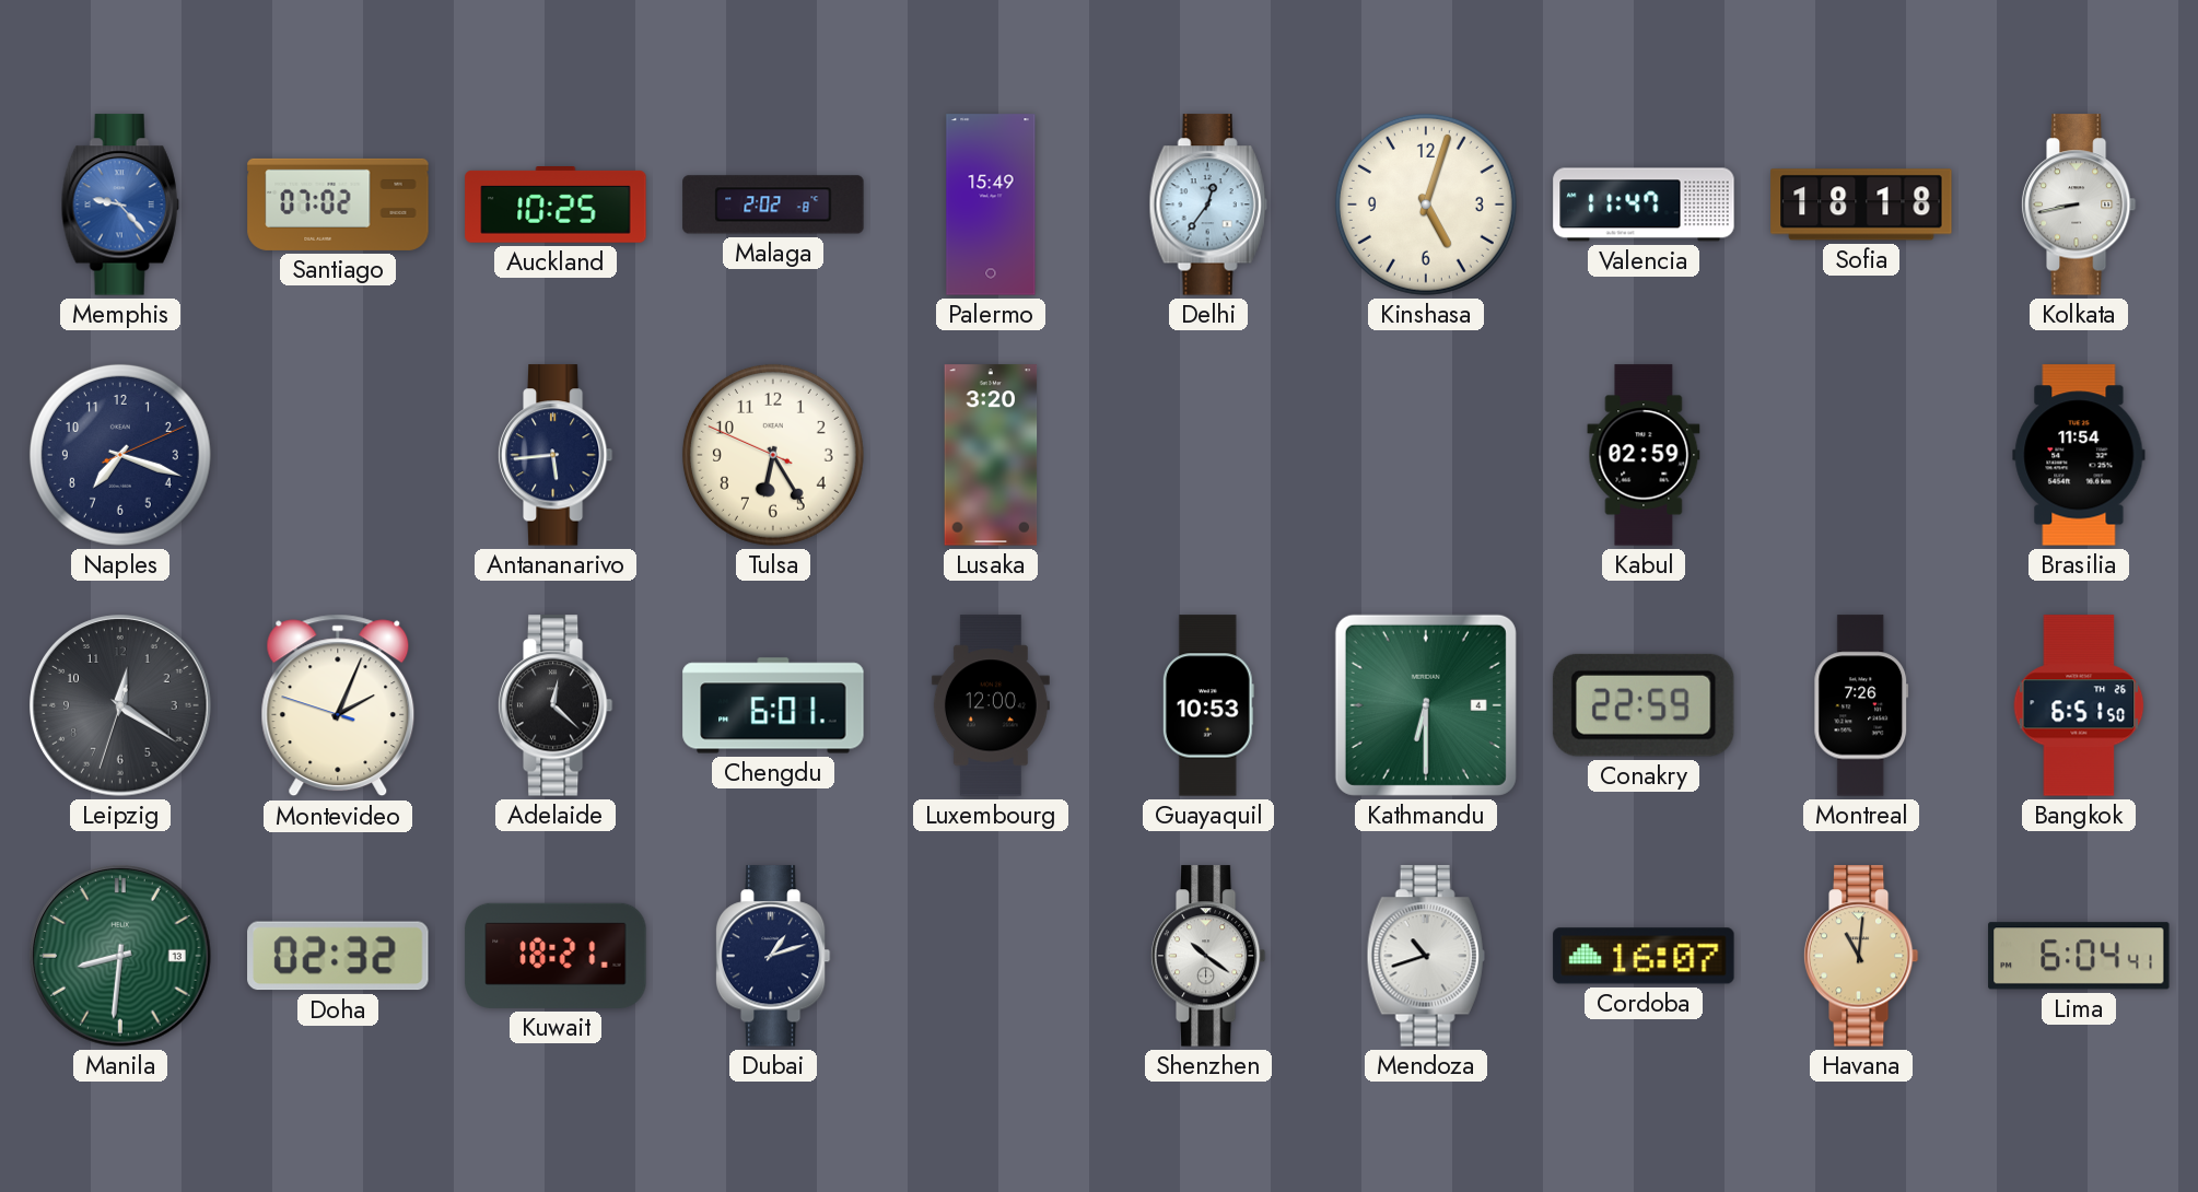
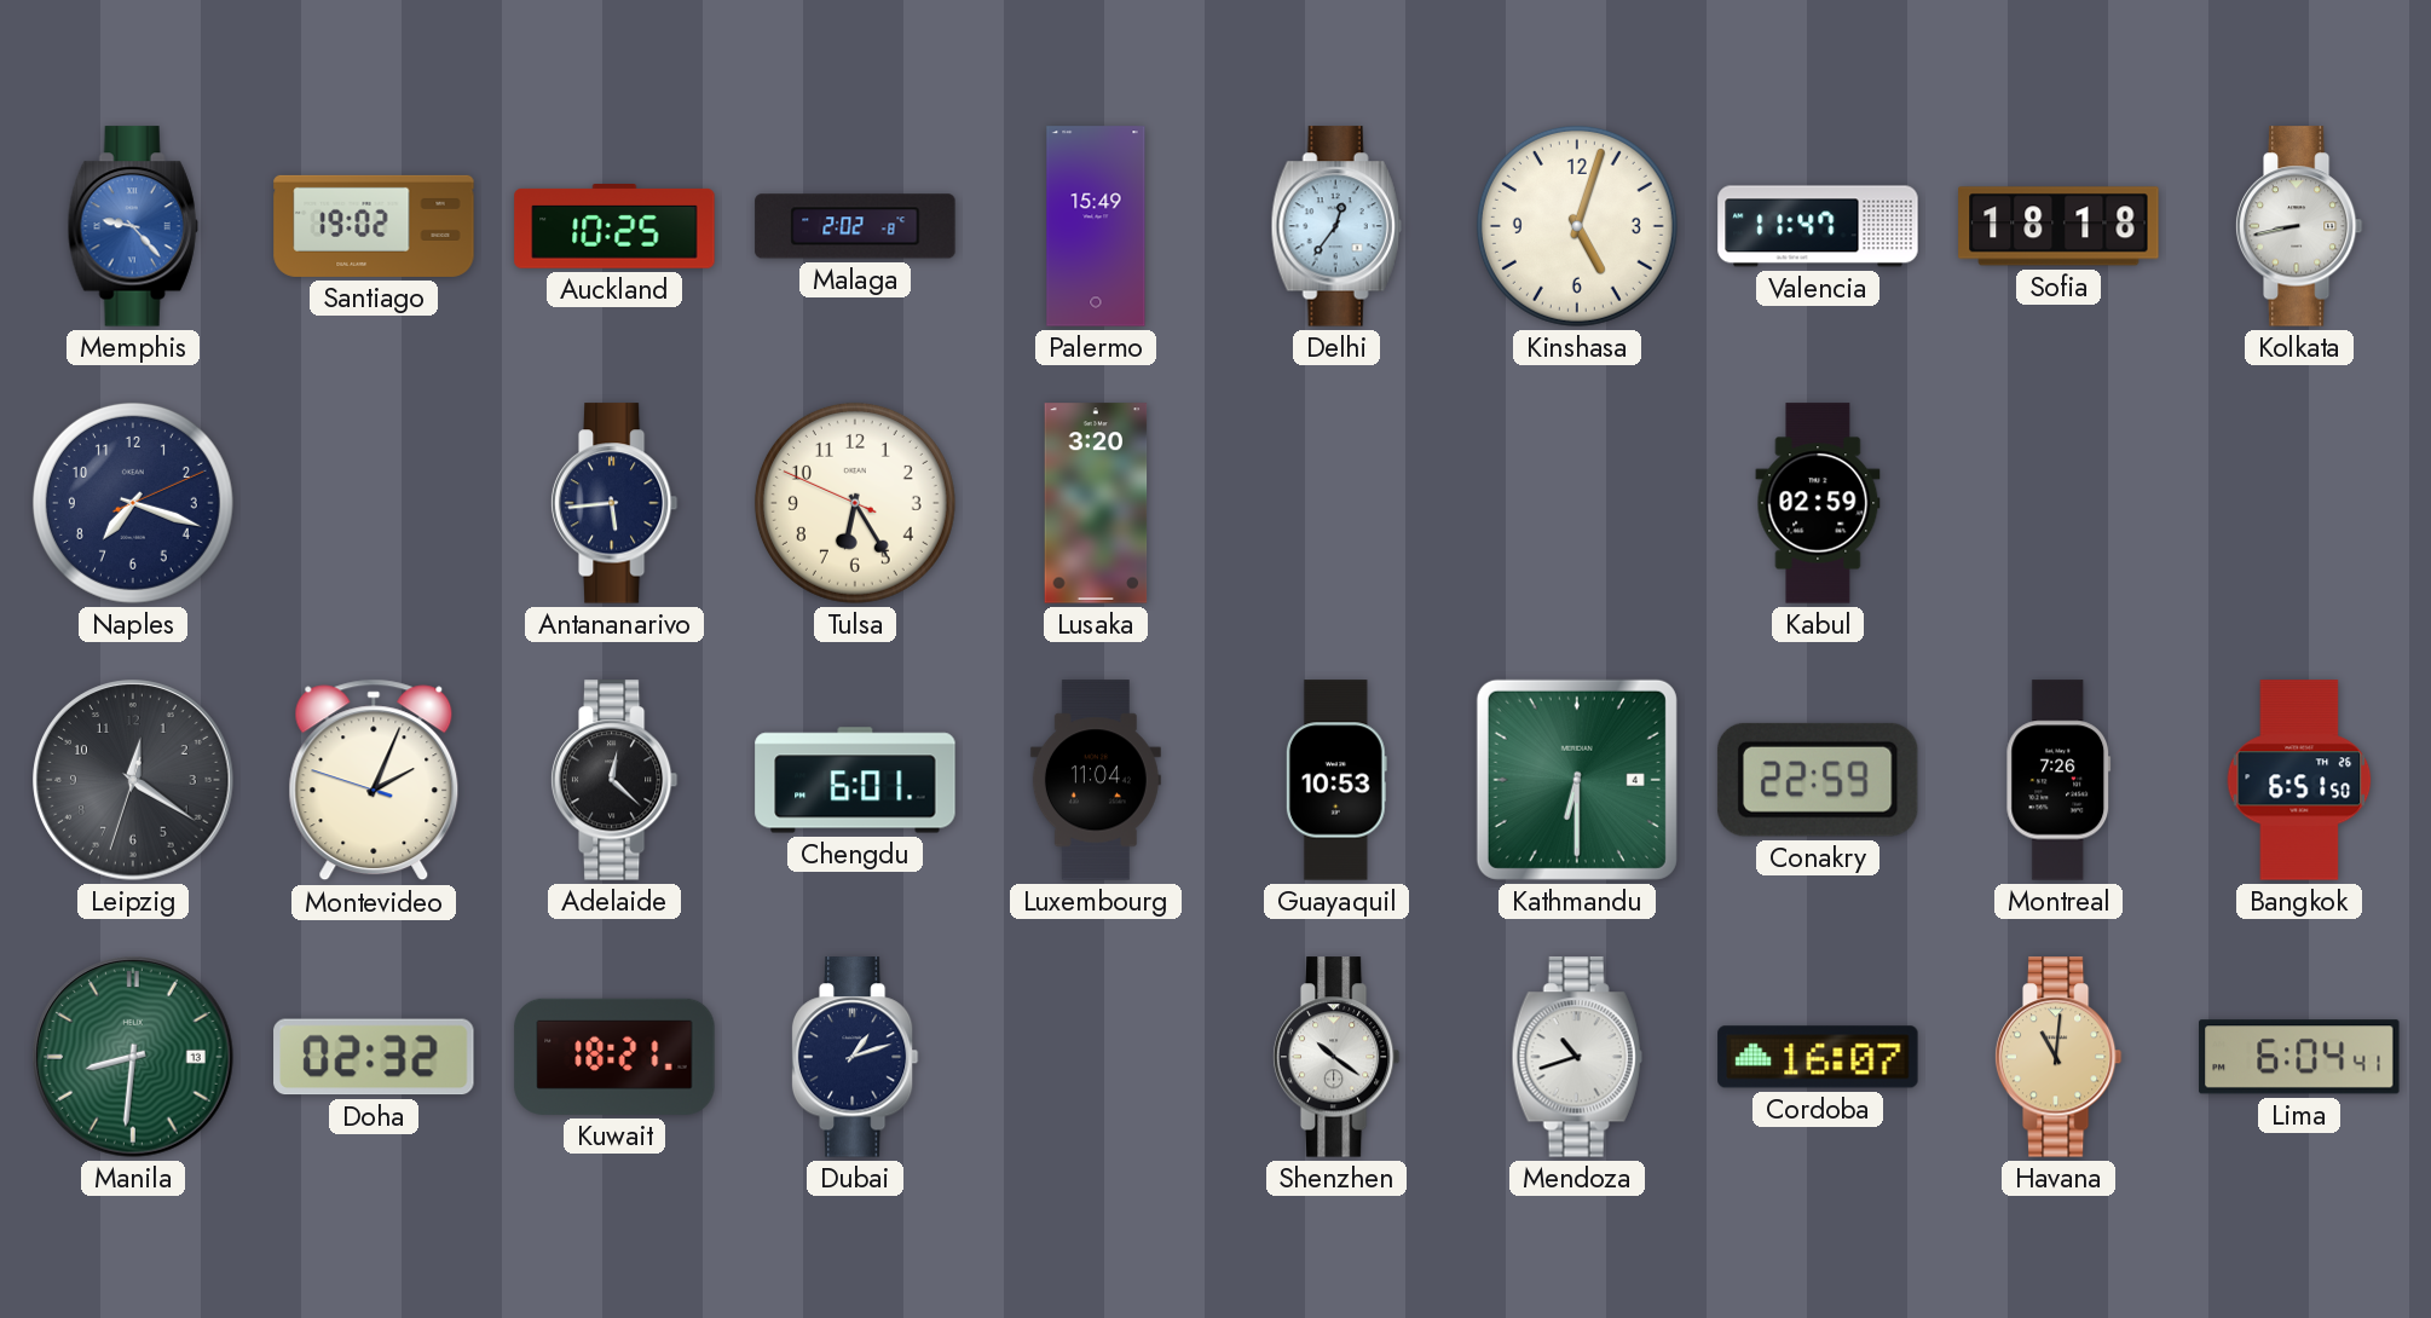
Santiago: 07:02 -> 19:02 (374, 226)
Brasilia: 11:54 -> none (2079, 455)
Luxembourg: 12:00 -> 11:04 (1096, 780)
